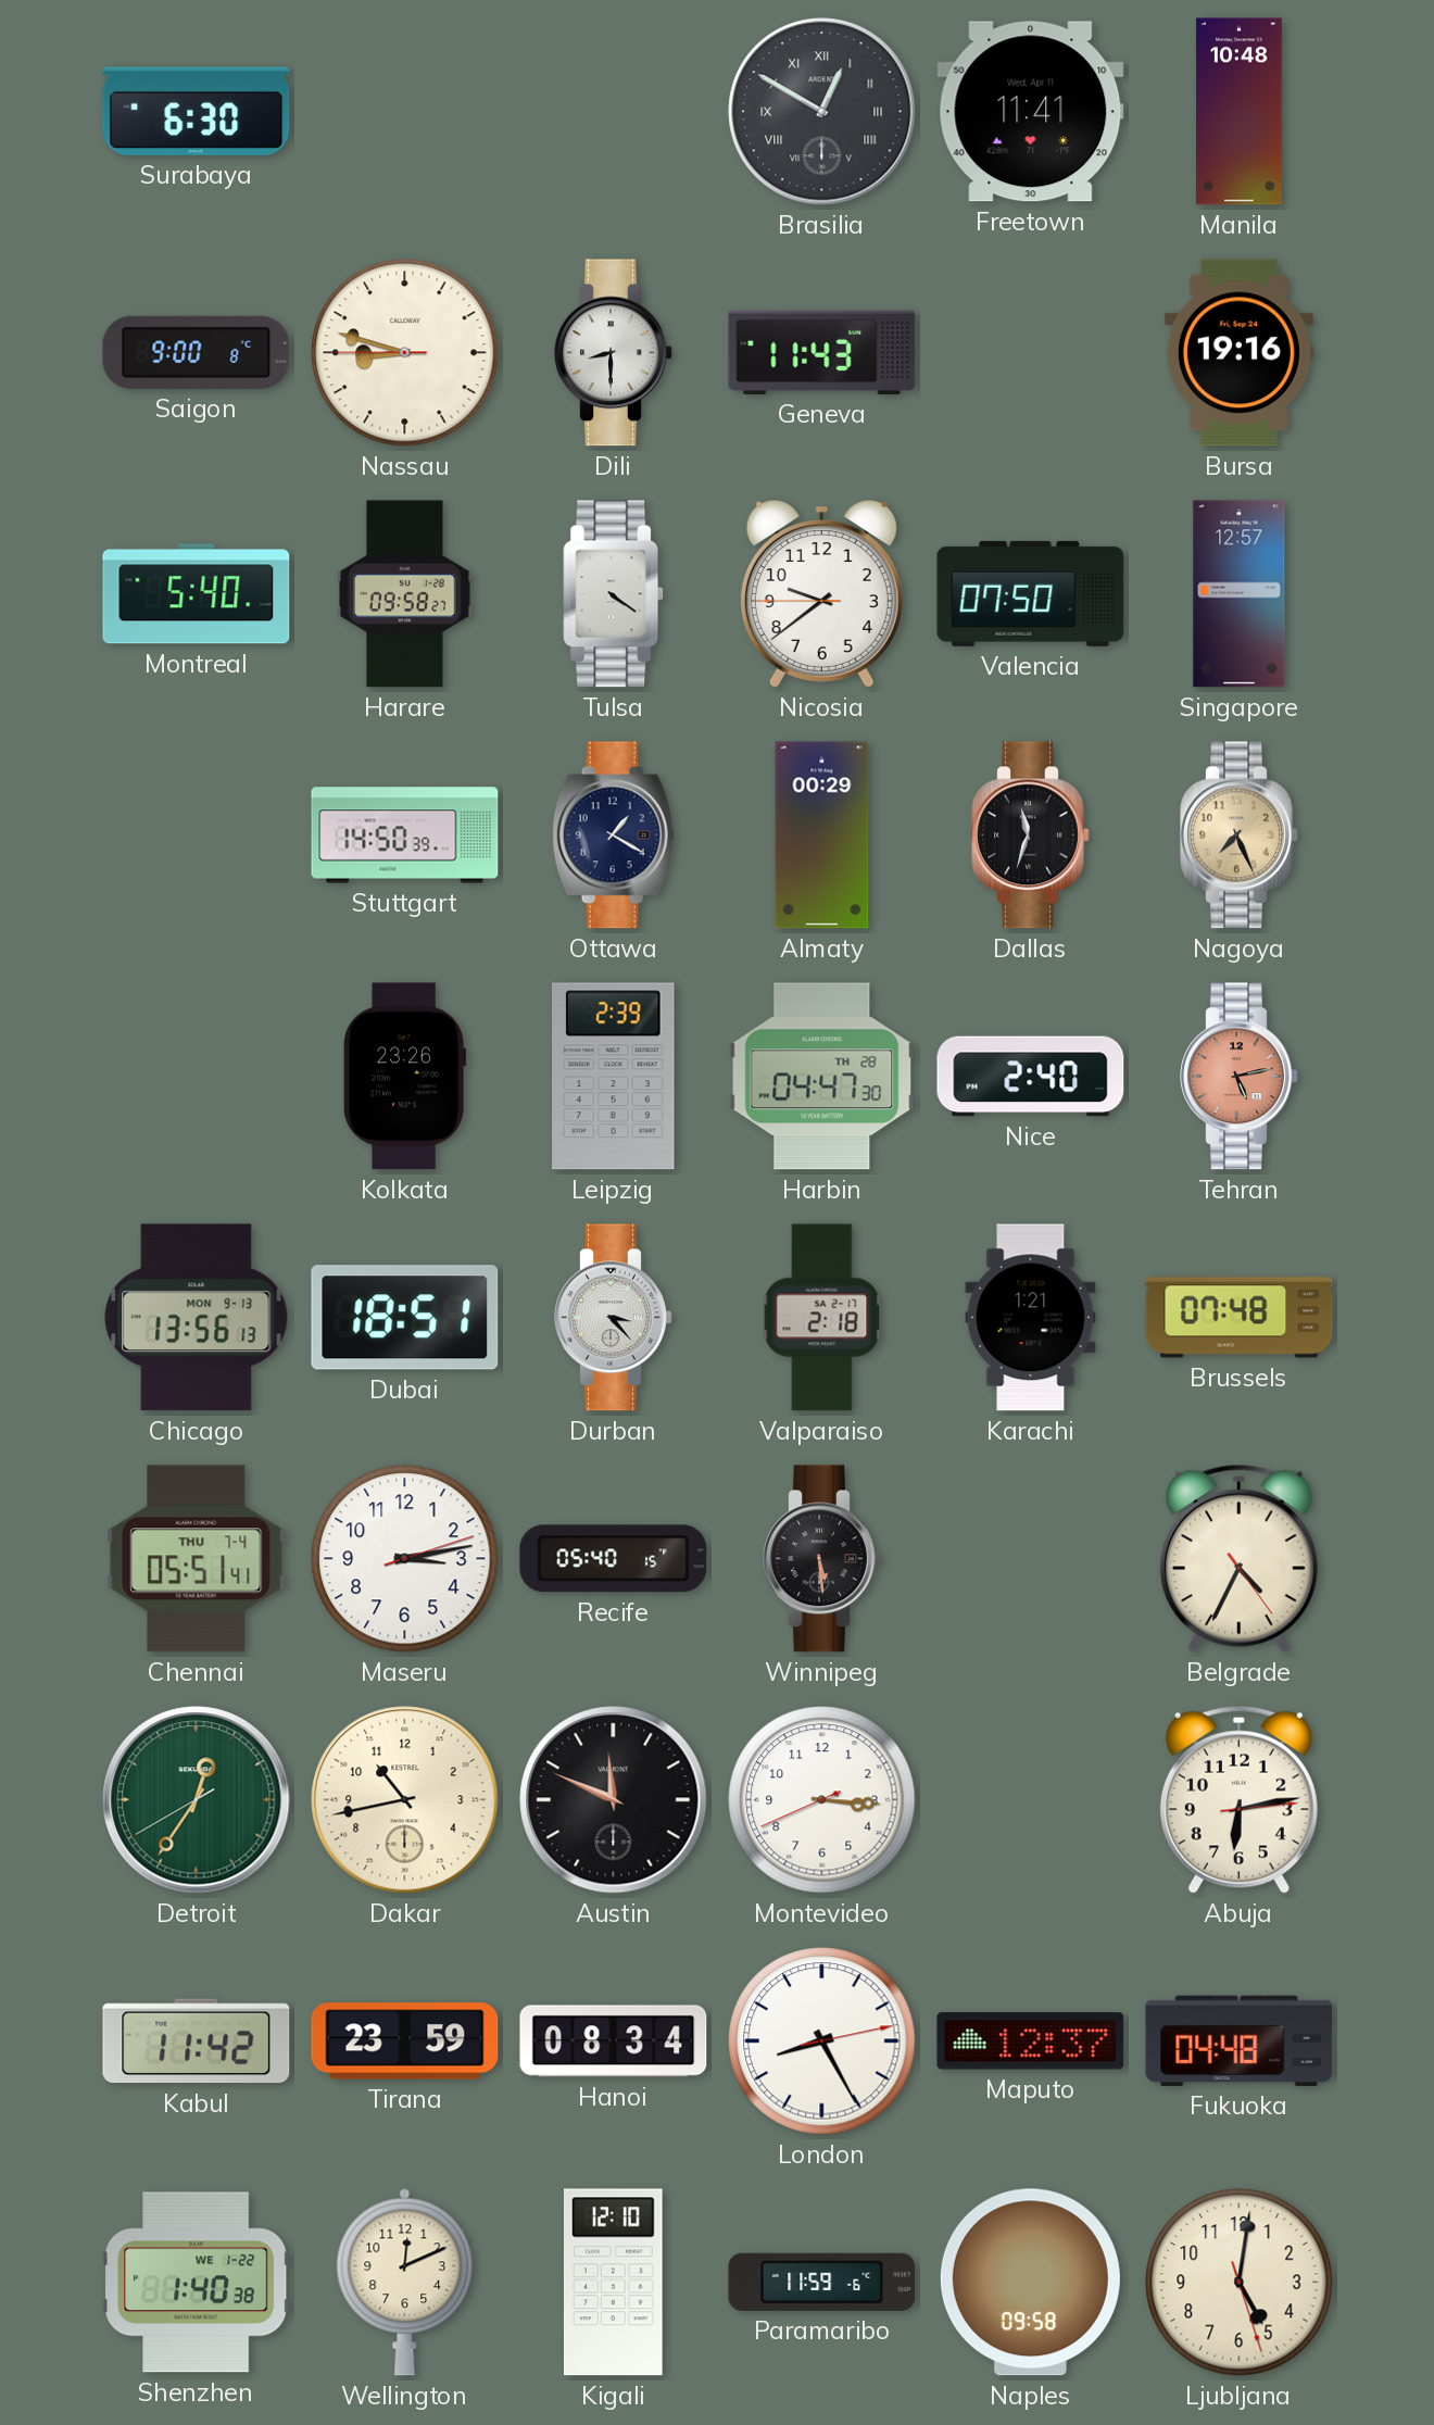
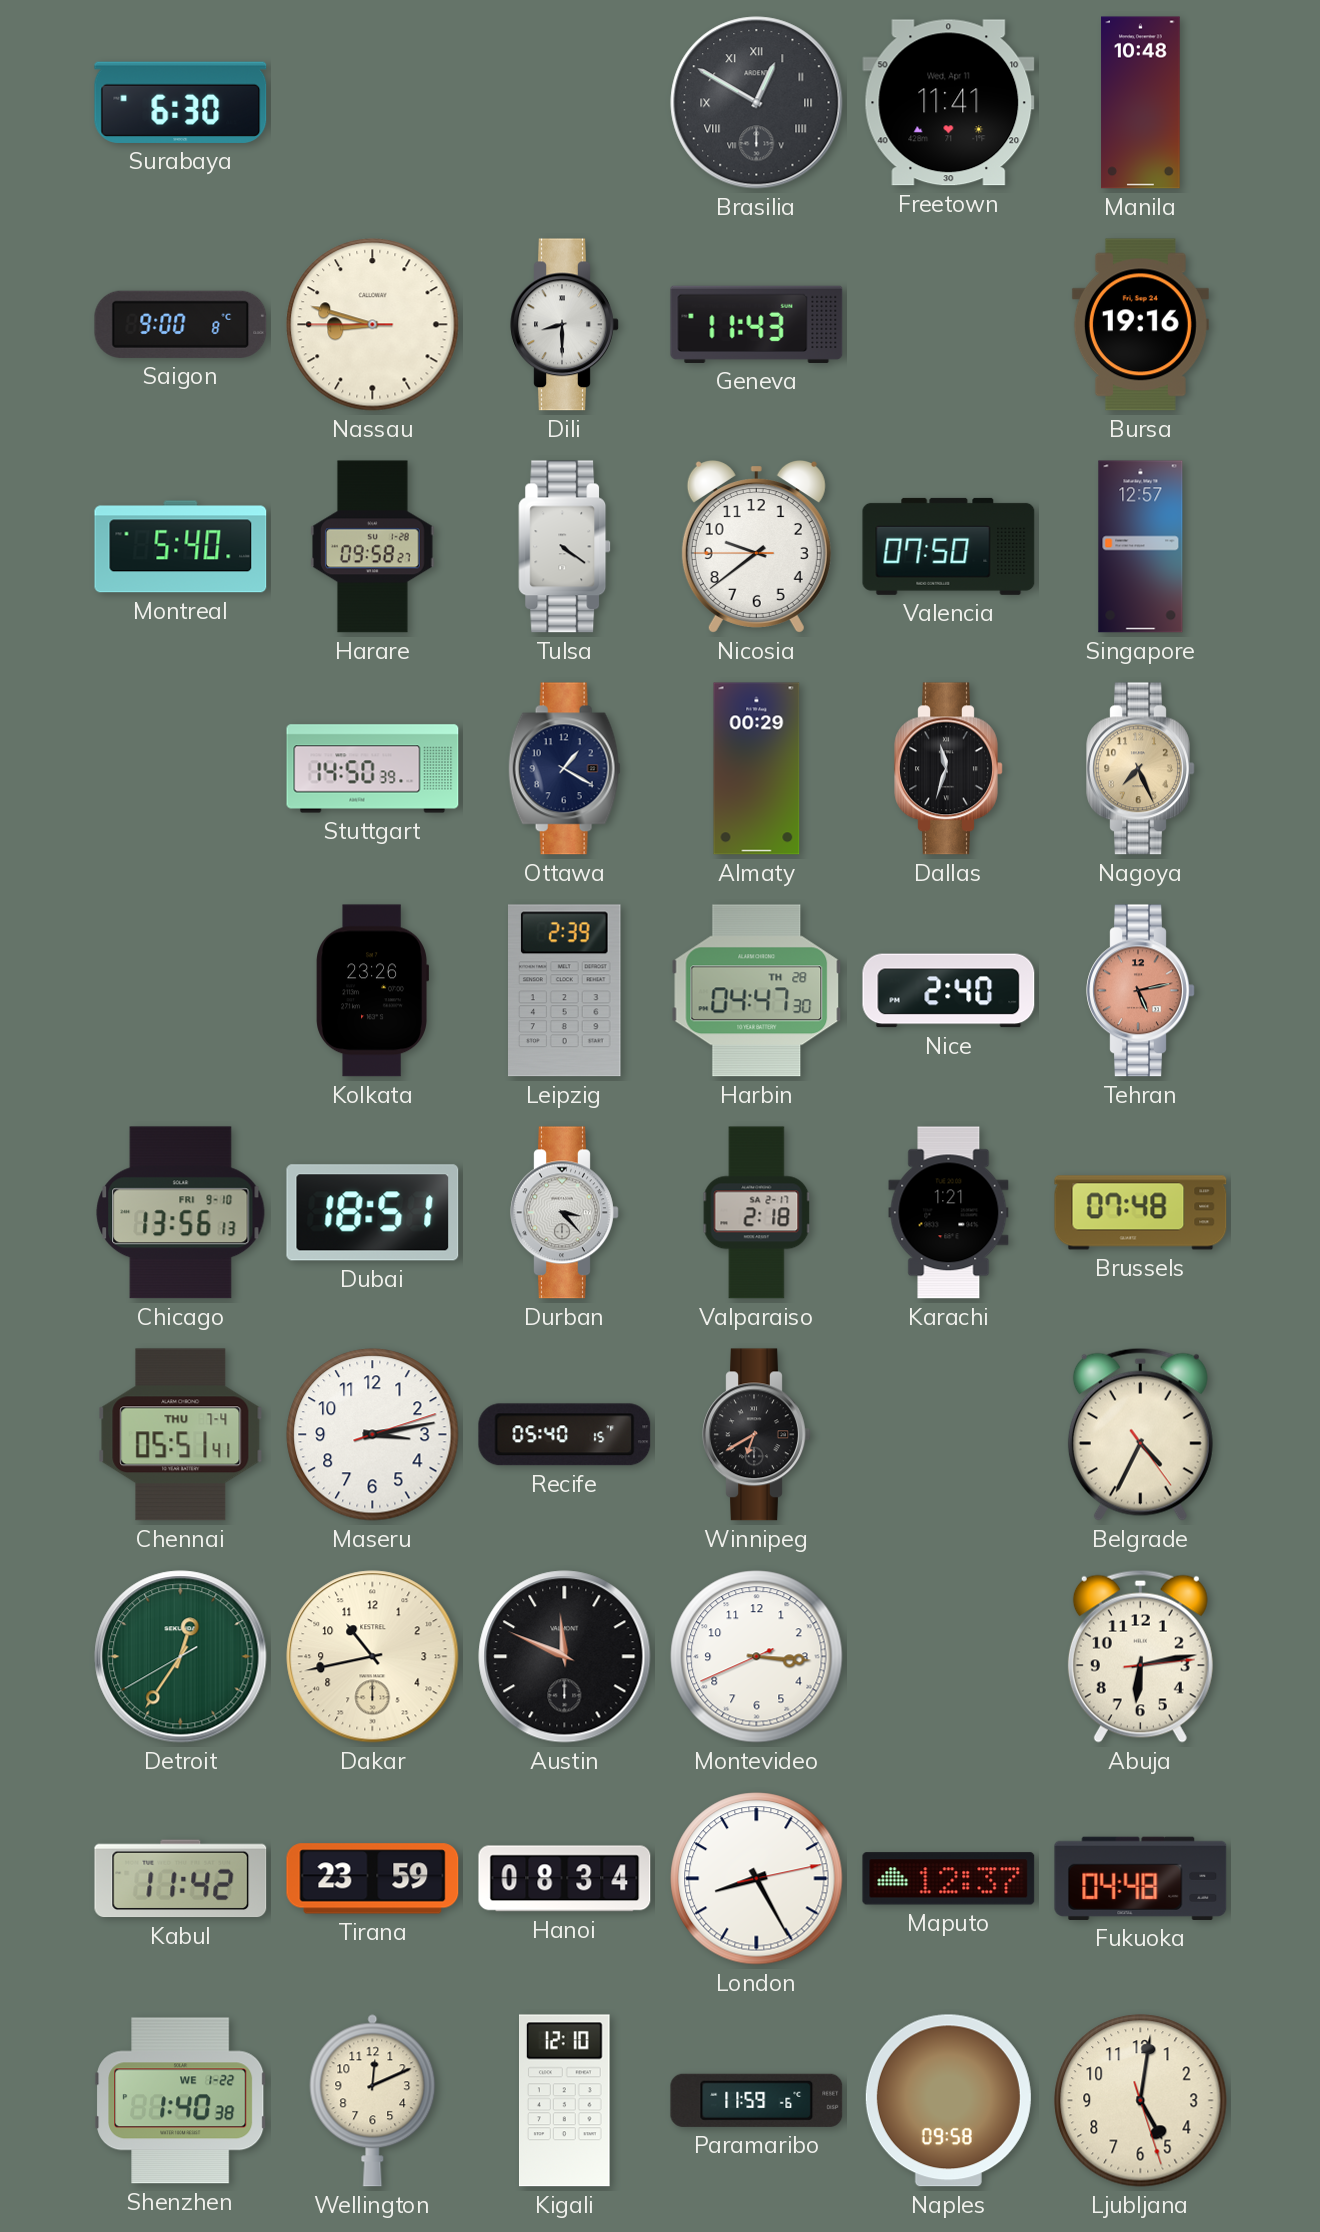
Chicago date: MON 9-13 -> FRI 9-10 (181, 1213)
Winnipeg: 5:29 -> 6:40 (757, 1435)
